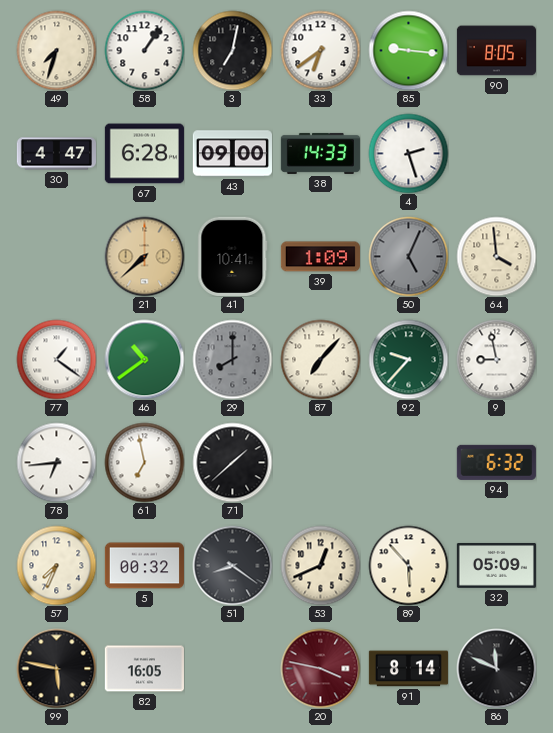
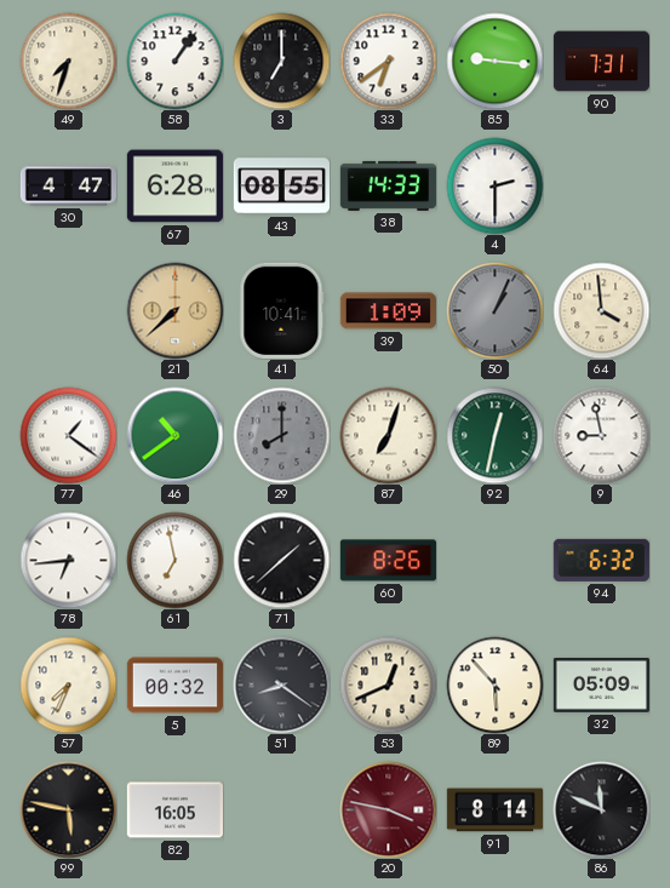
3: 7:02 -> 7:00 (281, 61)
90: 8:05 -> 7:31 (601, 62)
43: 09:00 -> 08:55 (281, 187)
4: 2:27 -> 2:30 (494, 185)
50: 5:04 -> 1:04 (494, 310)
87: 7:07 -> 7:03 (388, 435)
92: 9:37 -> 12:32 (494, 435)
60: none -> 8:26 (388, 561)
